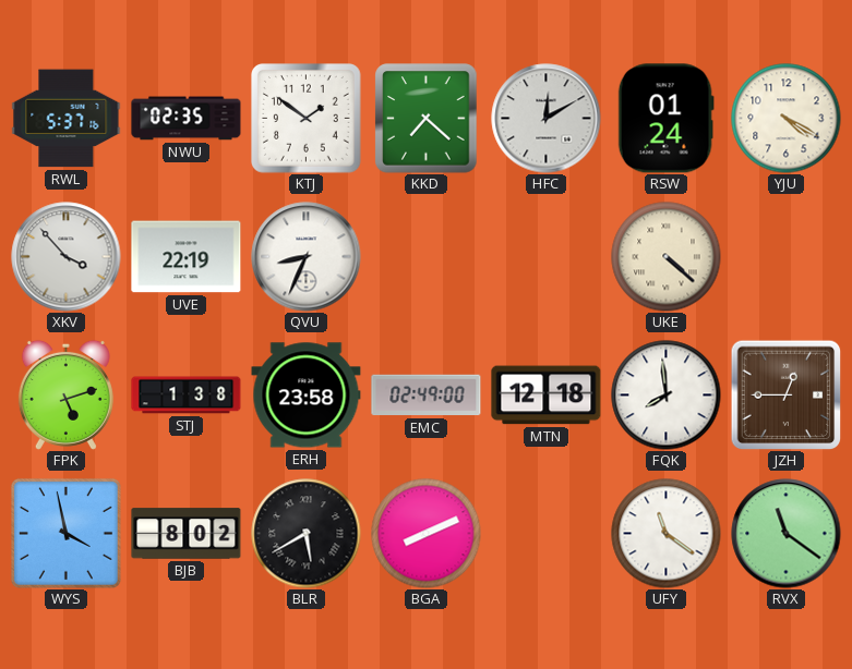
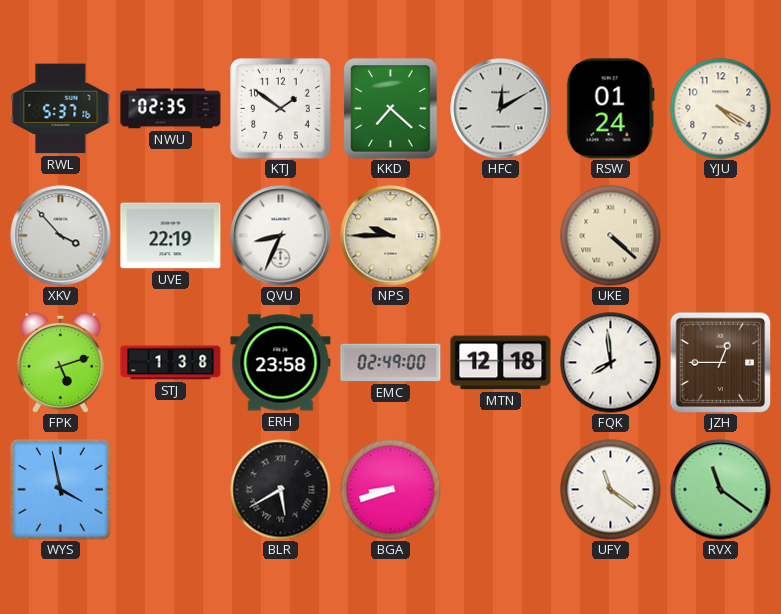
NPS: none -> 9:45 (391, 236)
BJB: 8:02 -> none (187, 534)
BGA: 8:11 -> 8:42 (391, 490)
